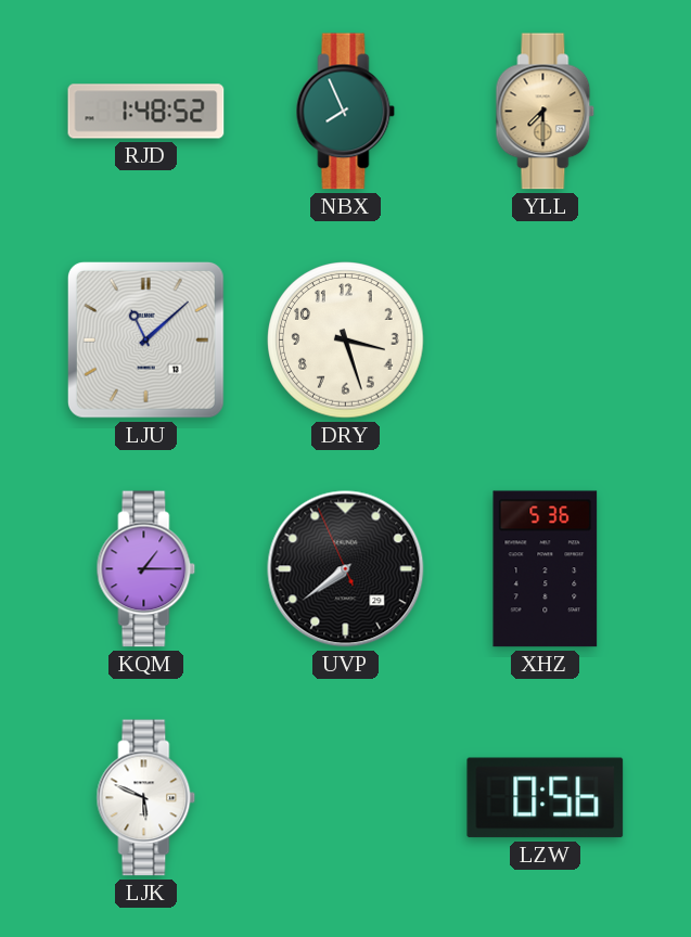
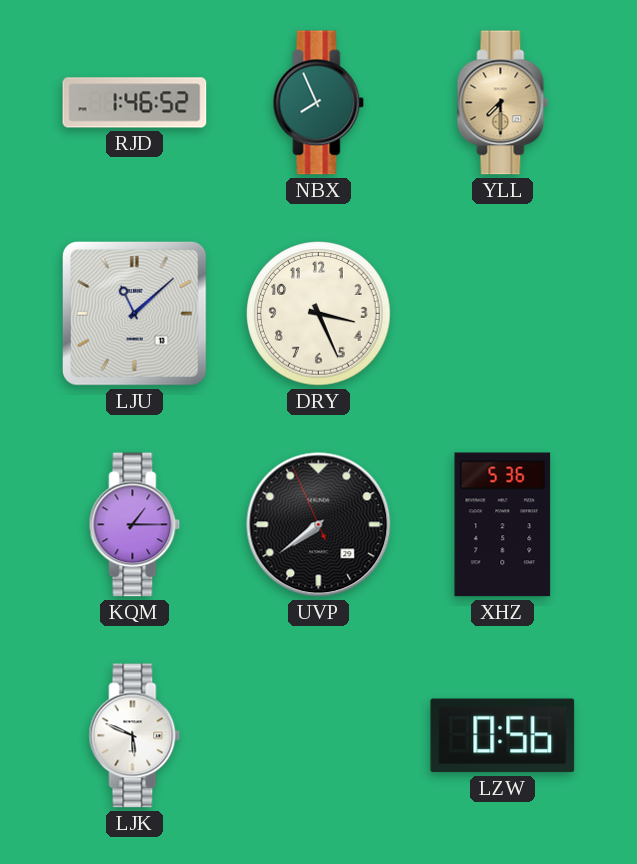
RJD: 1:48 -> 1:46 (135, 103)
DRY: 3:27 -> 3:26 (319, 314)
